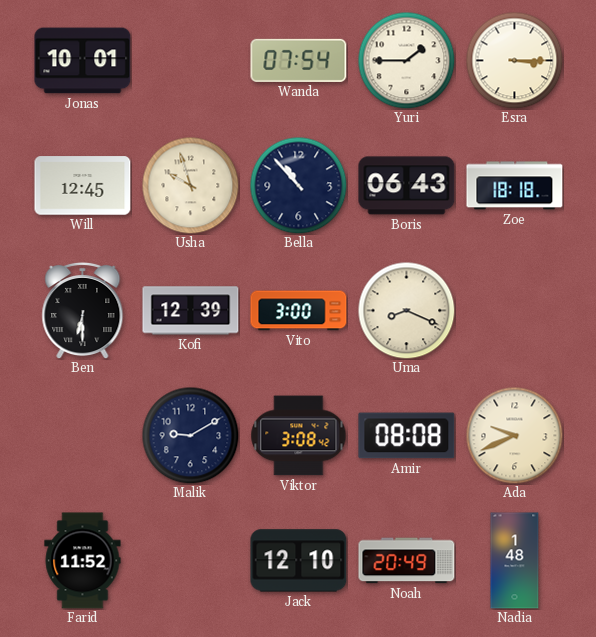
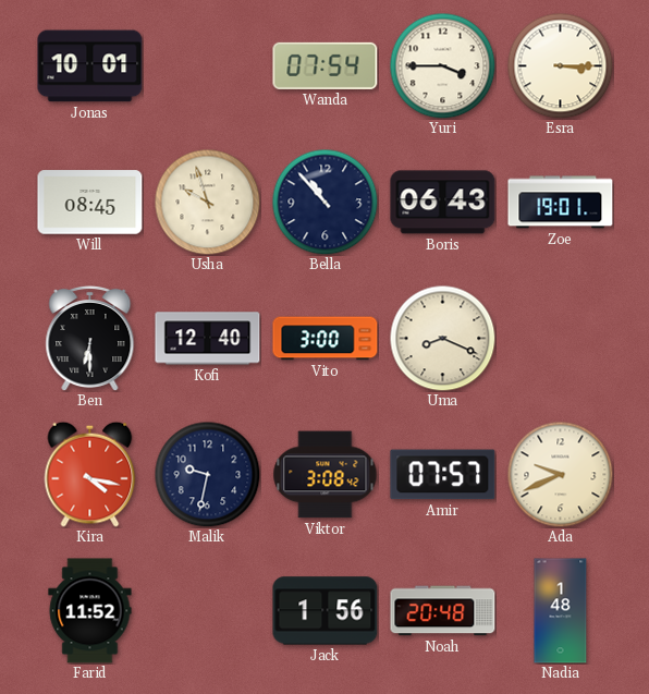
Yuri: 1:45 -> 3:45 (442, 65)
Will: 12:45 -> 08:45 (90, 203)
Zoe: 18:18 -> 19:01 (561, 203)
Kofi: 12:39 -> 12:40 (208, 339)
Kira: none -> 4:17 (90, 474)
Malik: 9:10 -> 9:32 (207, 474)
Amir: 08:08 -> 07:57 (443, 475)
Jack: 12:10 -> 1:56 (326, 611)
Noah: 20:49 -> 20:48 (443, 611)
